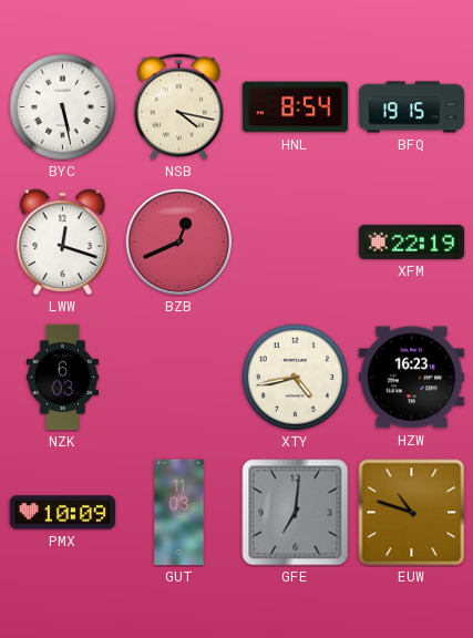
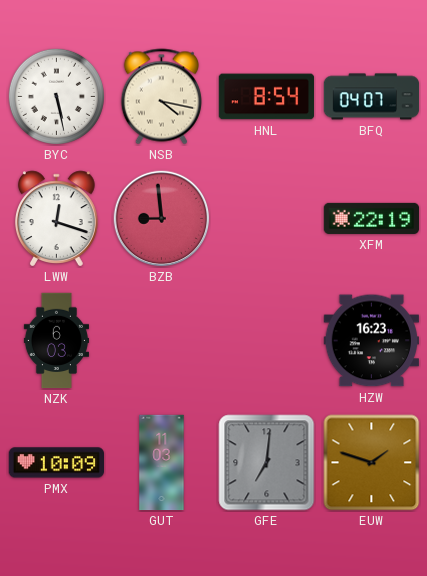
BFQ: 19:15 -> 04:07 (372, 97)
BZB: 12:41 -> 8:59 (162, 219)
XTY: 4:43 -> none (295, 377)
EUW: 10:48 -> 1:48 (372, 463)
